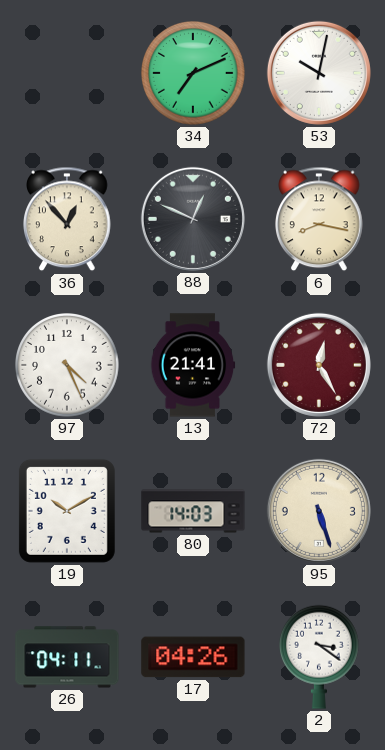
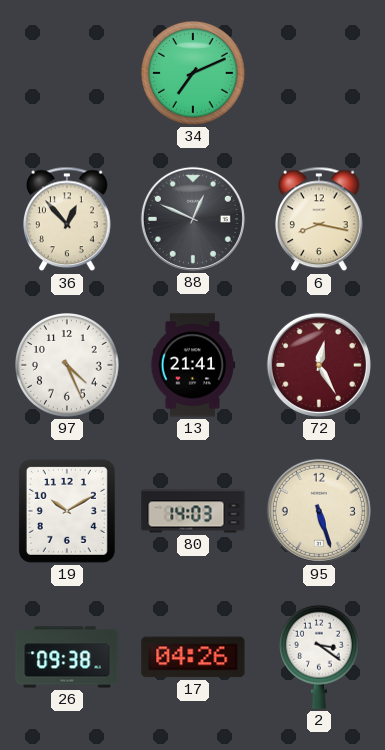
53: 10:02 -> none (319, 73)
26: 04:11 -> 09:38 (67, 657)
